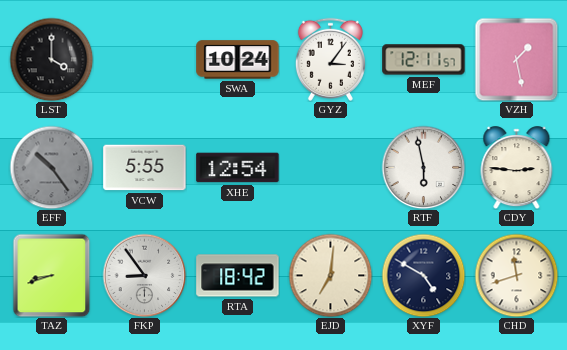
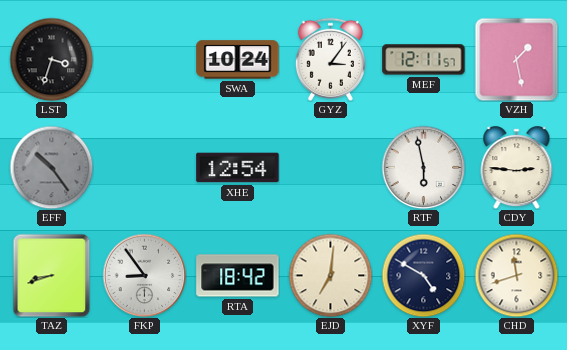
LST: 4:00 -> 3:33 (51, 59)
VCW: 5:55 -> none (145, 168)
